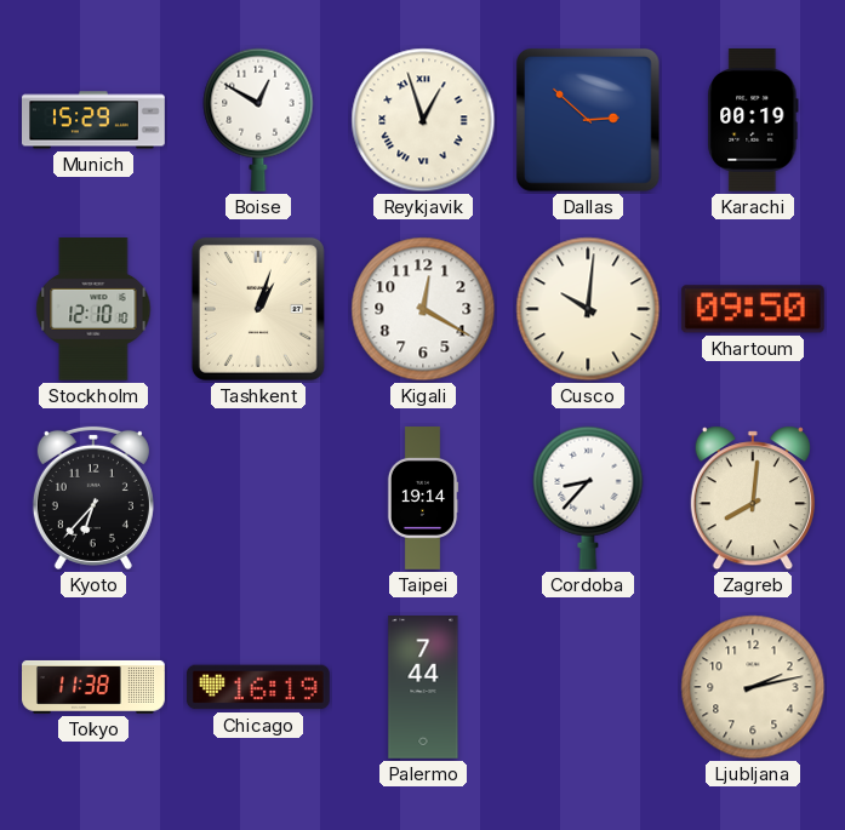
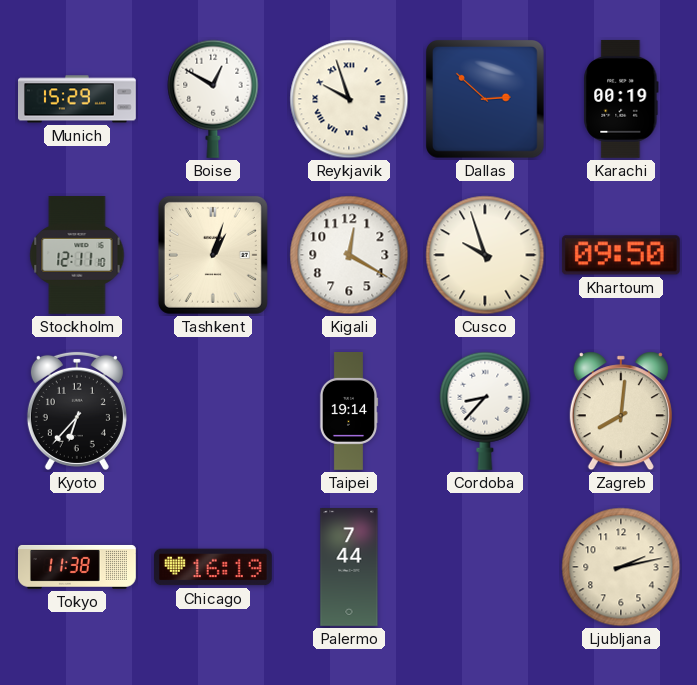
Reykjavik: 12:57 -> 9:57 (349, 99)
Stockholm: 12:10 -> 12:11 (77, 256)
Cusco: 10:01 -> 9:57 (485, 255)
